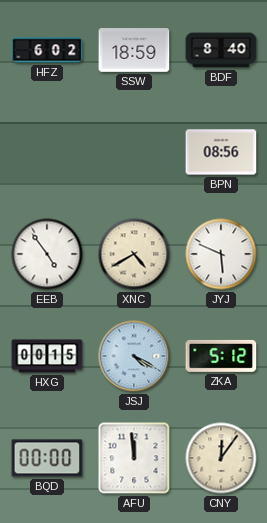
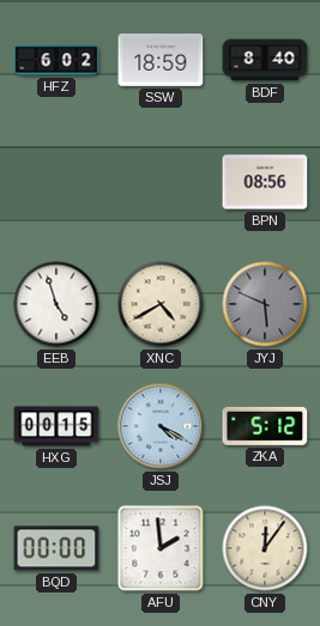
EEB: 4:54 -> 4:57 (56, 304)
JYJ dial: white -> grey (265, 304)
AFU: 11:59 -> 1:59 (161, 548)
